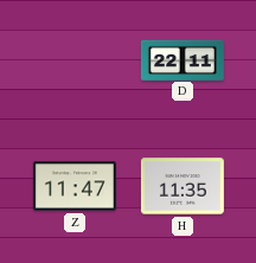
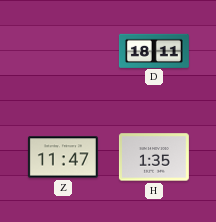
D: 22:11 -> 18:11 (154, 50)
H: 11:35 -> 1:35 (154, 157)
